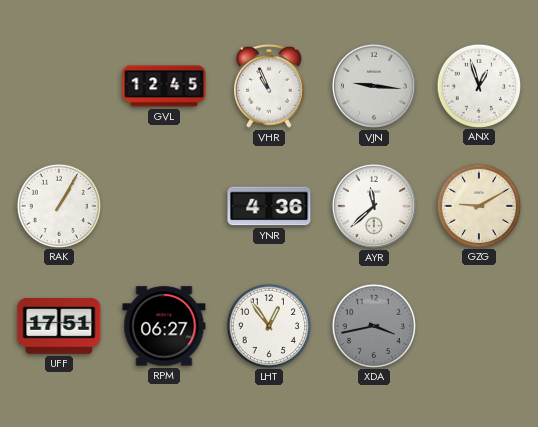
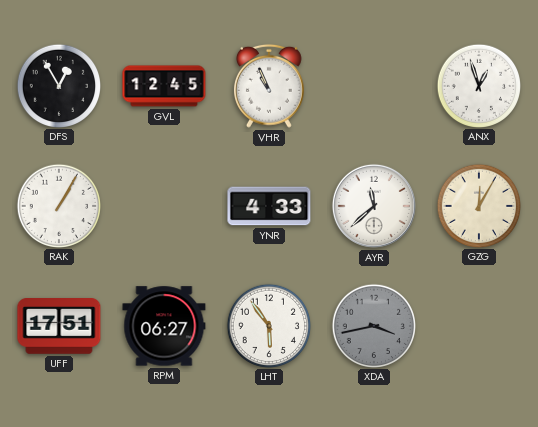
DFS: none -> 12:55 (58, 85)
VJN: 9:16 -> none (374, 86)
YNR: 4:36 -> 4:33 (269, 206)
GZG: 9:10 -> 12:05 (478, 205)
LHT: 12:54 -> 5:54 (268, 325)
